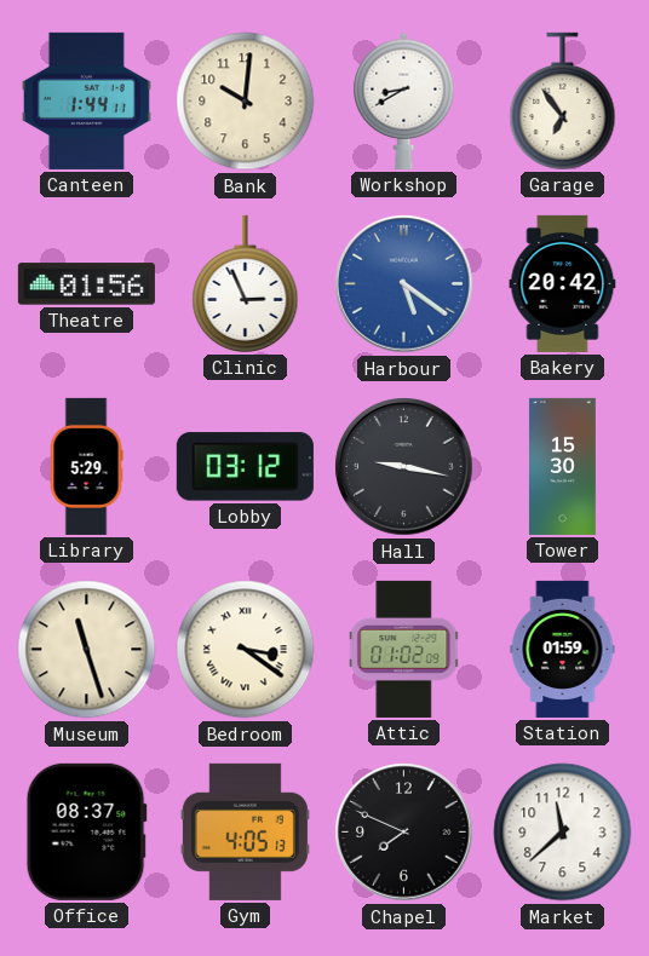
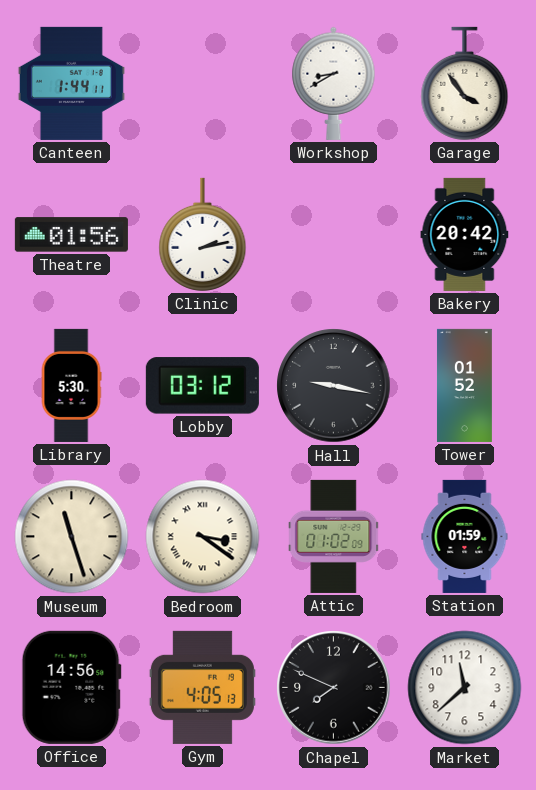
Bank: 10:01 -> none (246, 102)
Garage: 6:54 -> 3:54 (465, 83)
Clinic: 2:56 -> 2:13 (203, 234)
Harbour: 5:21 -> none (404, 284)
Library: 5:29 -> 5:30 (71, 385)
Tower: 15:30 -> 01:52 (464, 385)
Office: 08:37 -> 14:56 (71, 687)
